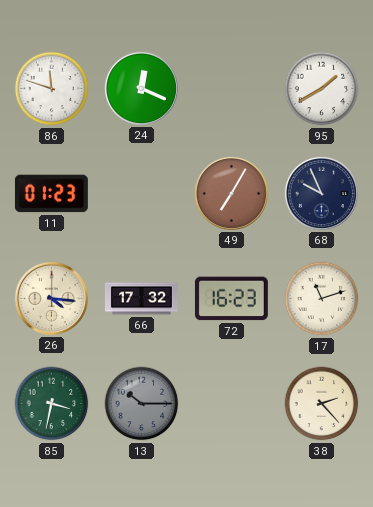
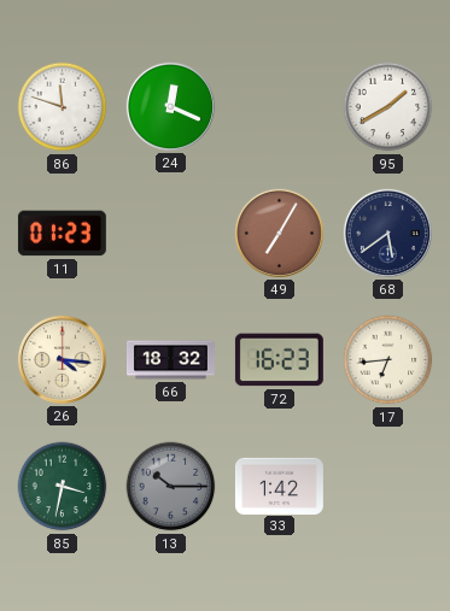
68: 9:56 -> 5:39 (387, 233)
66: 17:32 -> 18:32 (171, 360)
17: 11:12 -> 6:44 (388, 360)
33: none -> 1:42 (279, 486)
38: 2:23 -> none (322, 404)
